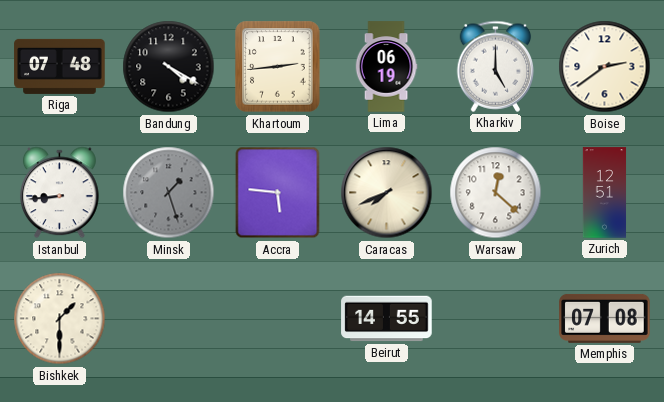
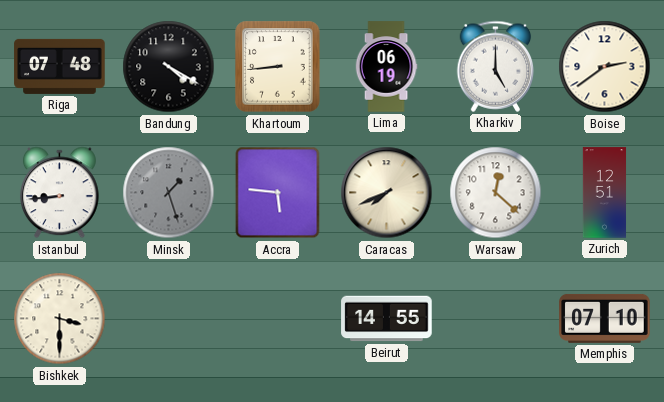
Khartoum: 2:44 -> 8:44 (278, 67)
Bishkek: 1:30 -> 3:30 (60, 319)
Memphis: 07:08 -> 07:10 (605, 318)
